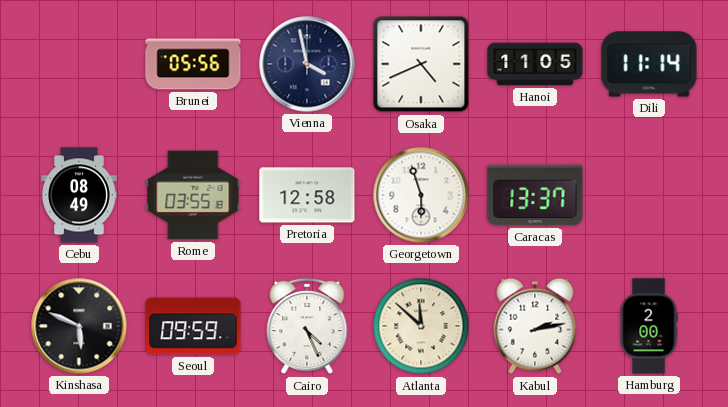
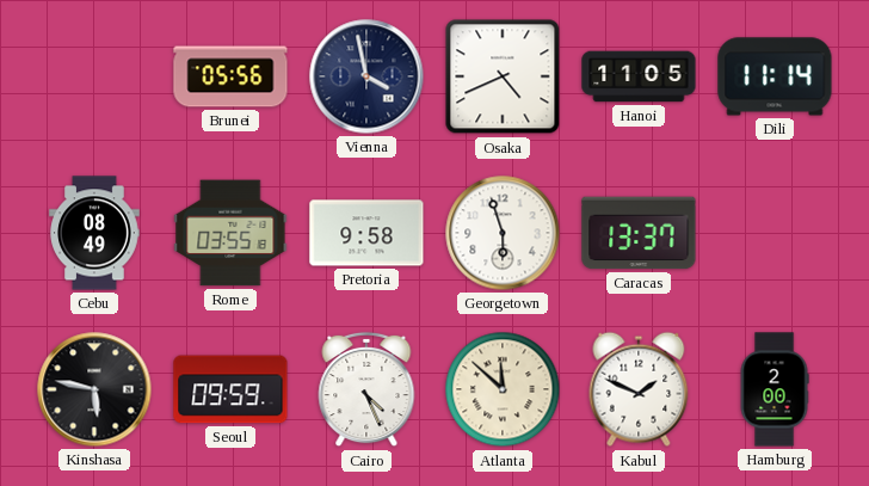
Pretoria: 12:58 -> 9:58 (366, 233)
Kinshasa: 5:49 -> 5:47 (94, 389)
Kabul: 2:13 -> 1:49 (639, 389)
